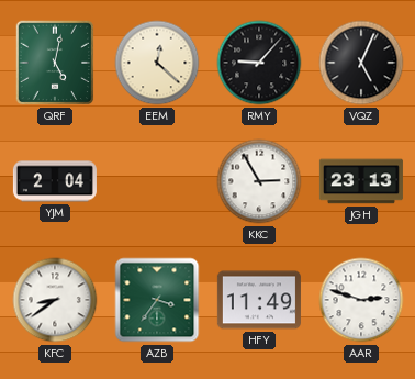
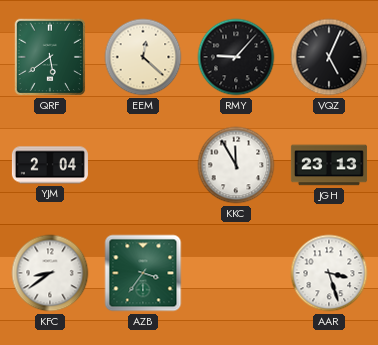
QRF: 5:02 -> 5:39 (50, 57)
KKC: 2:55 -> 11:55 (236, 165)
HFY: 11:49 -> none (259, 300)
AAR: 2:48 -> 3:27 (329, 273)
